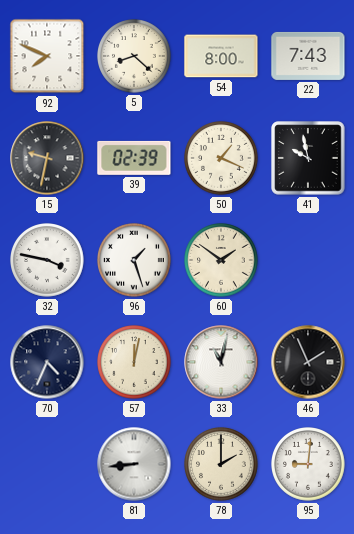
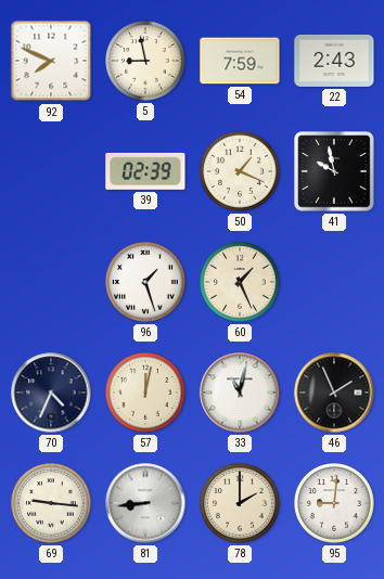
5: 8:22 -> 8:58 (145, 61)
54: 8:00 -> 7:59 (240, 61)
22: 7:43 -> 2:43 (334, 61)
15: 9:32 -> none (47, 158)
32: 3:47 -> none (47, 260)
60: 1:51 -> 1:26 (240, 282)
69: none -> 9:16 (51, 503)
